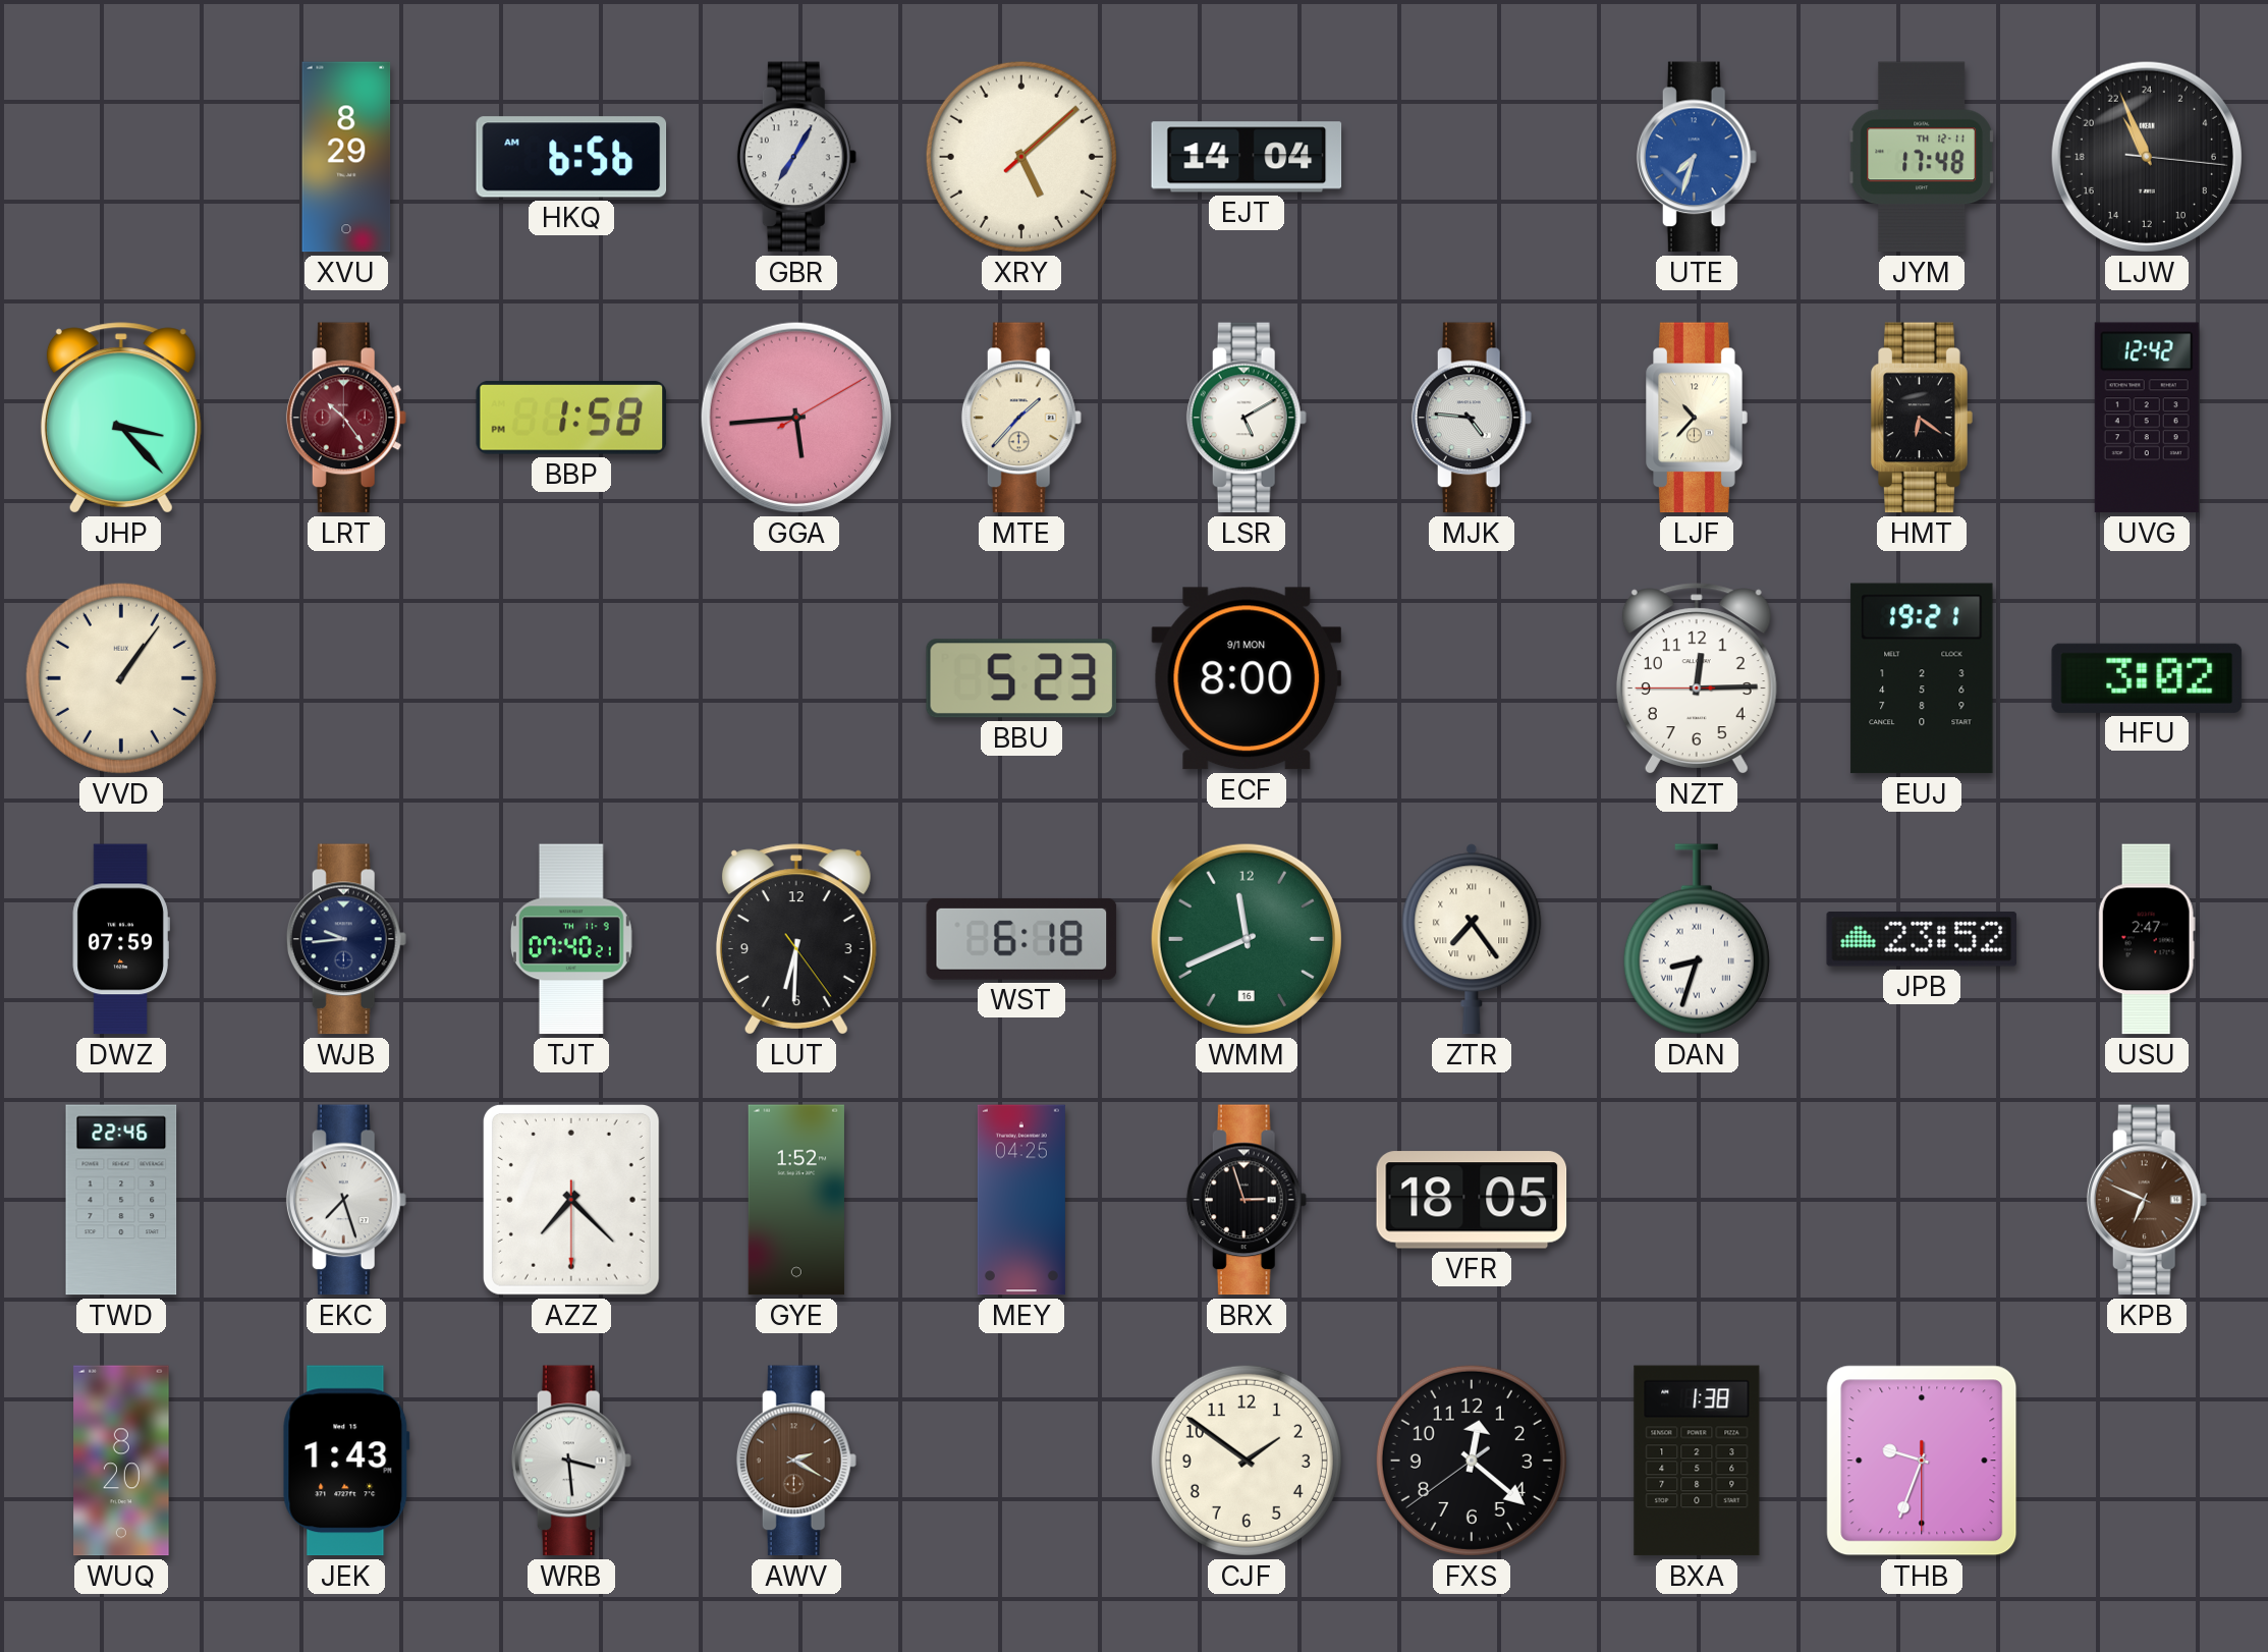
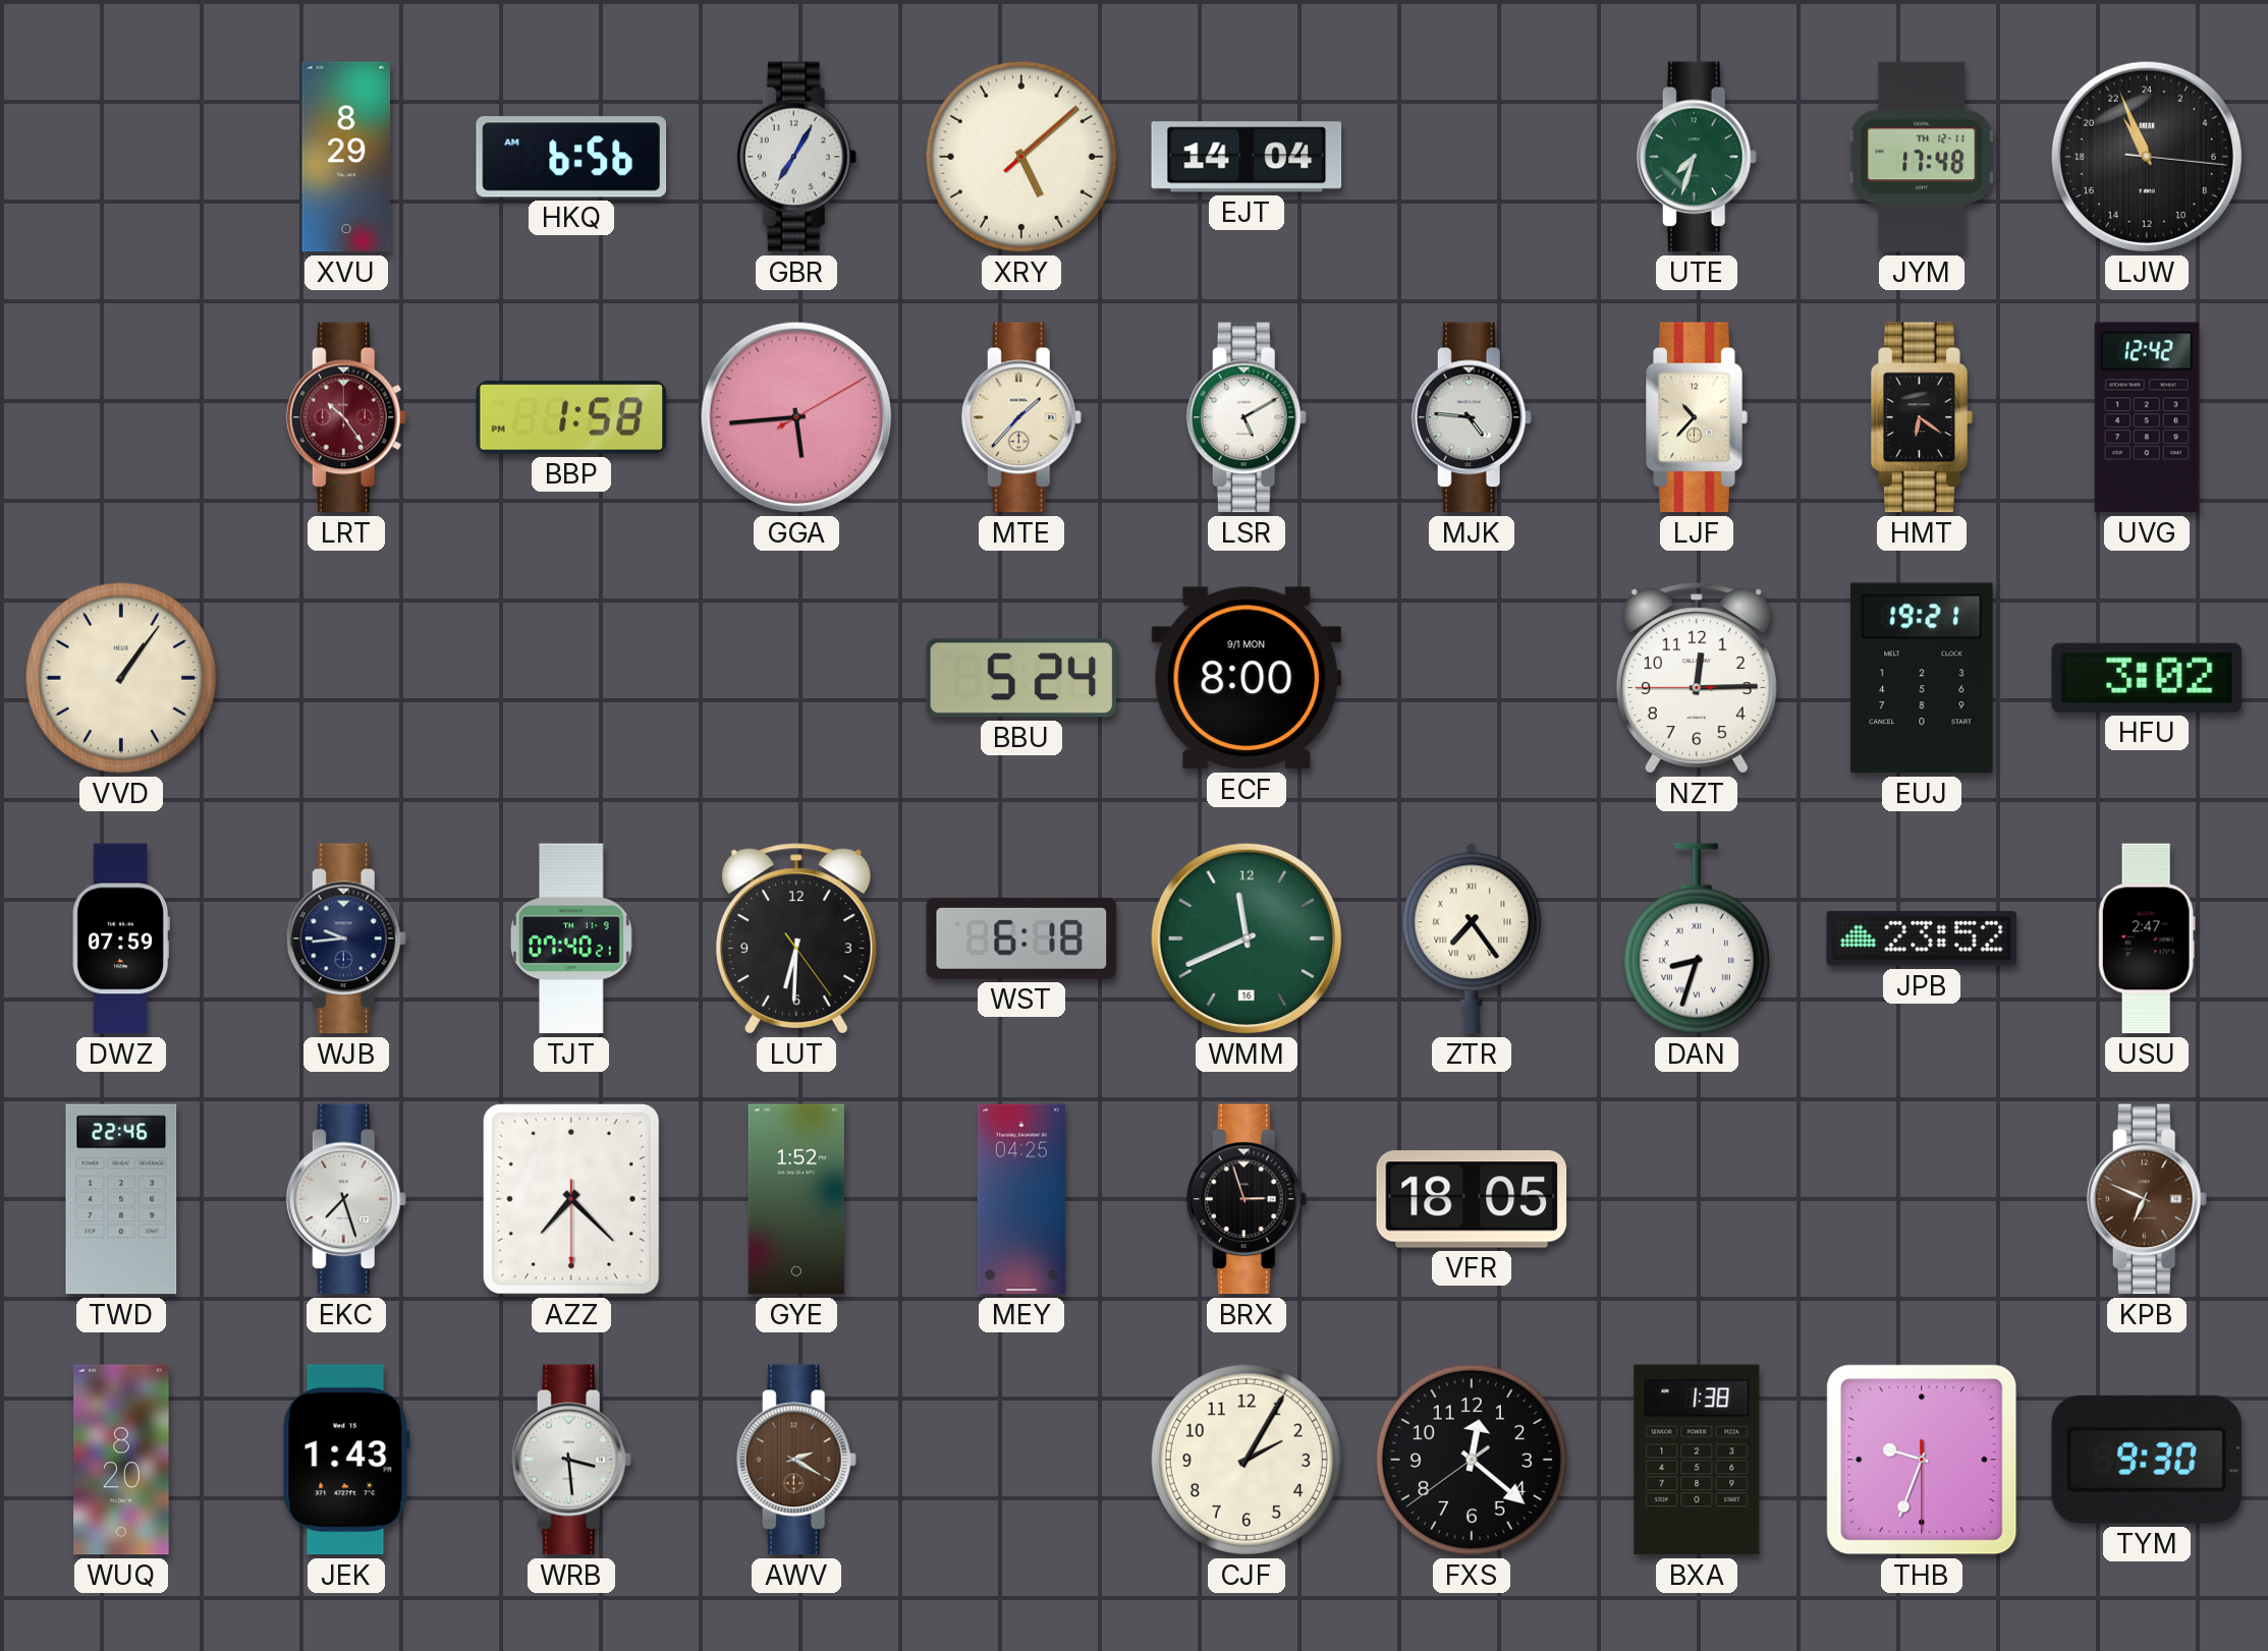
UTE dial: blue -> green (1697, 157)
JHP: 3:23 -> none (121, 418)
BBU: 5:23 -> 5:24 (1021, 678)
CJF: 1:51 -> 2:05 (1247, 1460)
TYM: none -> 9:30 (2146, 1460)
